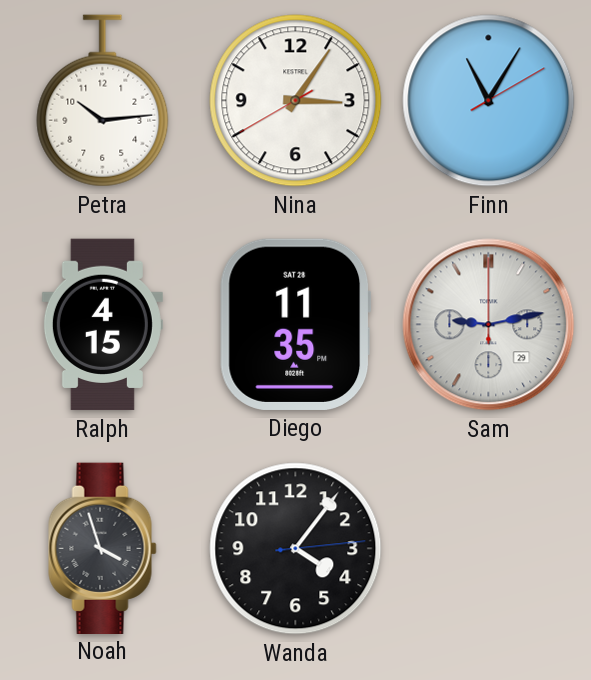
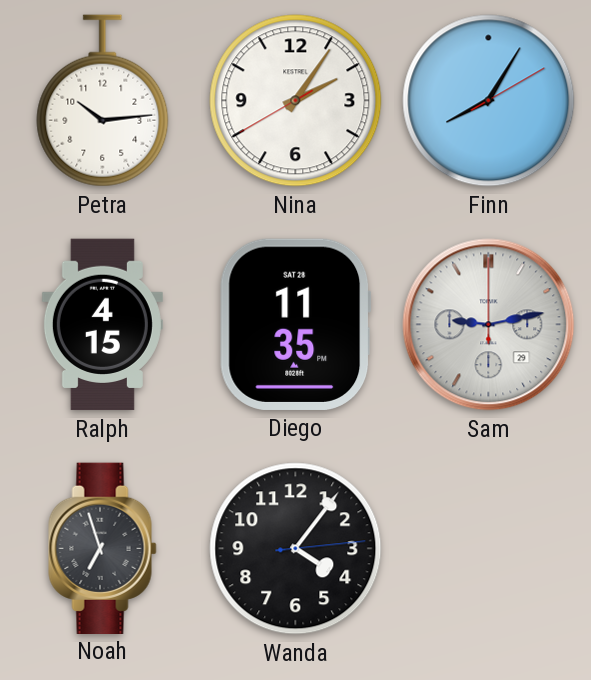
Nina: 3:05 -> 2:05 (296, 101)
Finn: 11:05 -> 8:05 (489, 101)
Noah: 3:57 -> 6:57 (103, 548)
